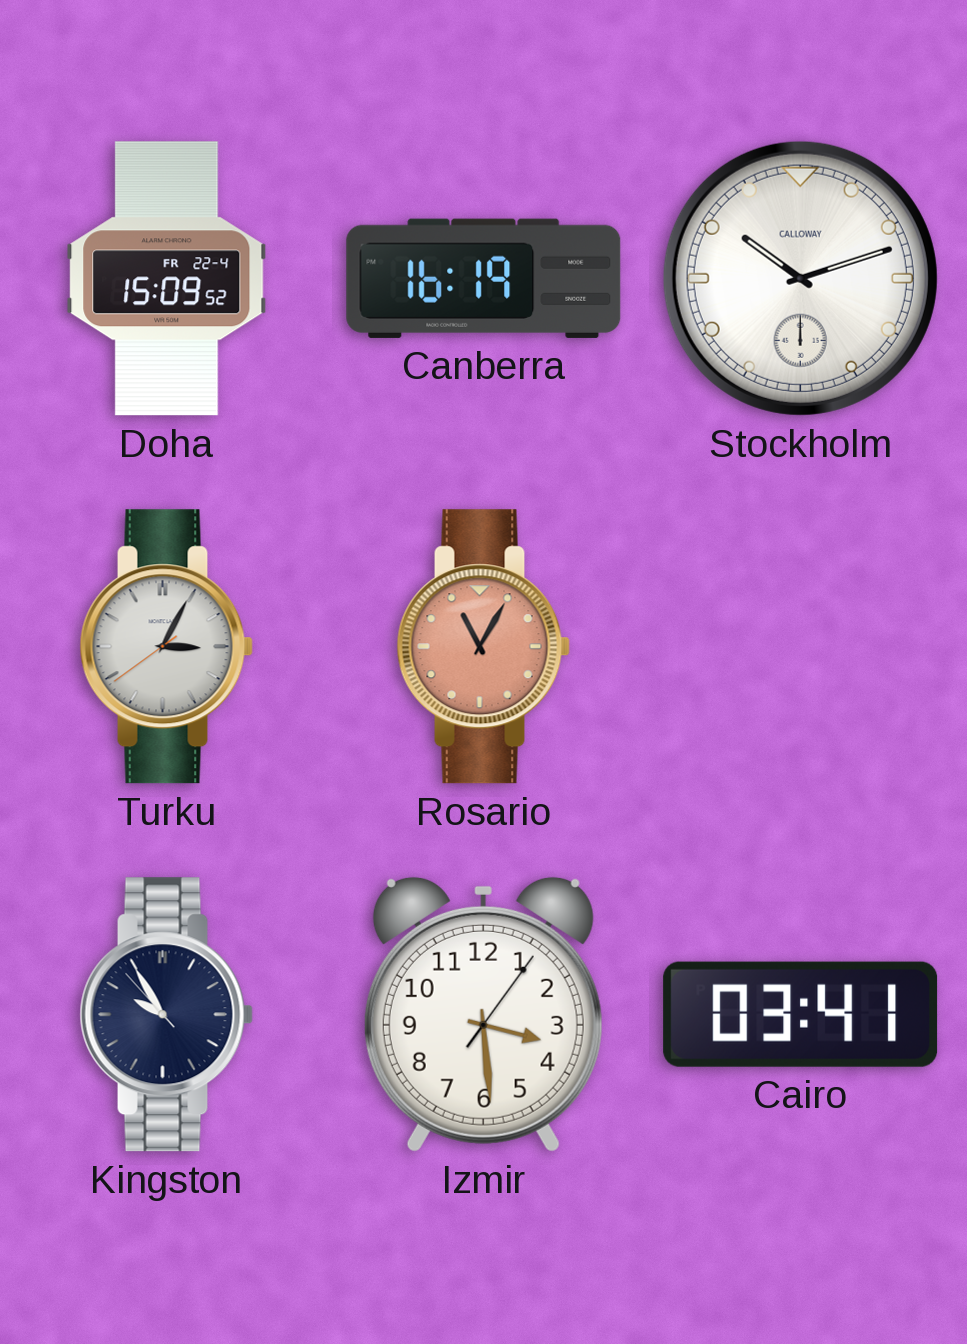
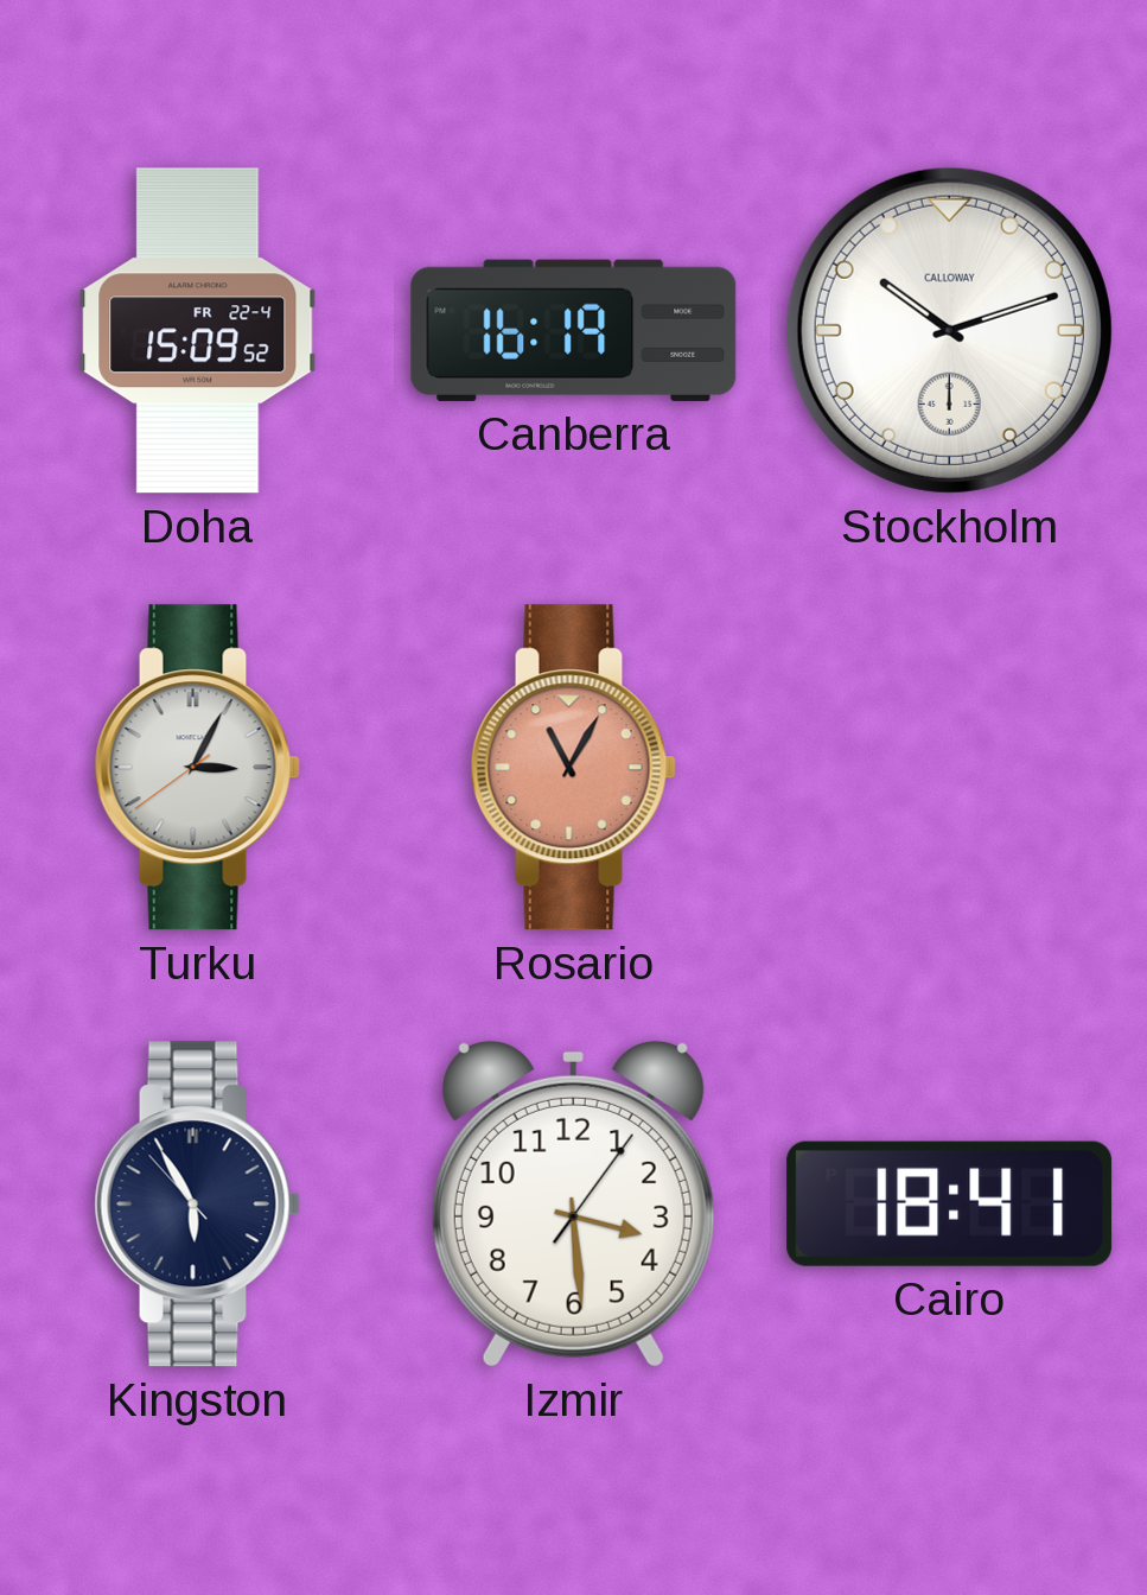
Kingston: 9:54 -> 5:54 (197, 1205)
Cairo: 03:41 -> 18:41 (950, 1203)
